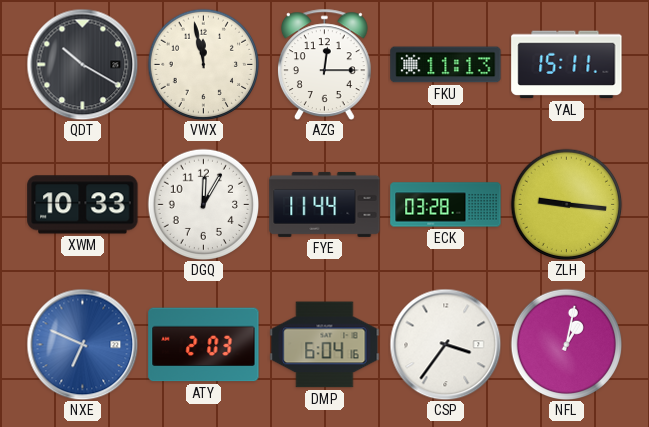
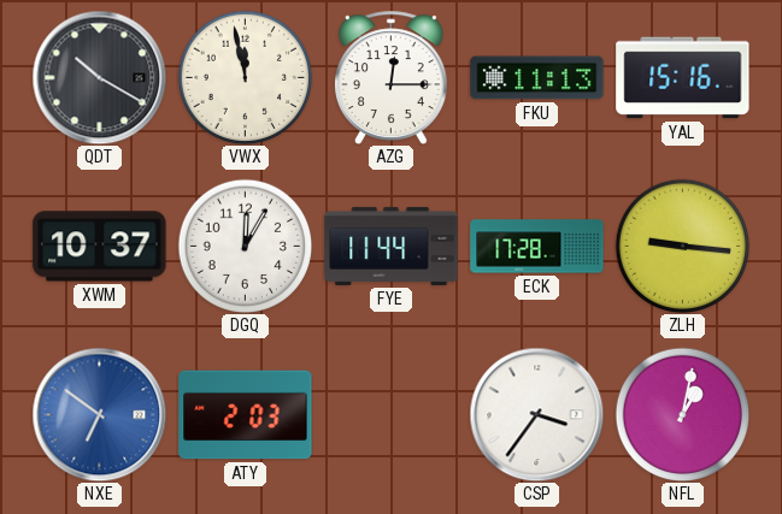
YAL: 15:11 -> 15:16 (683, 78)
XWM: 10:33 -> 10:37 (100, 247)
ECK: 03:28 -> 17:28 (537, 247)
NXE: 6:49 -> 6:51 (99, 414)
DMP: 6:04 -> none (325, 345)
